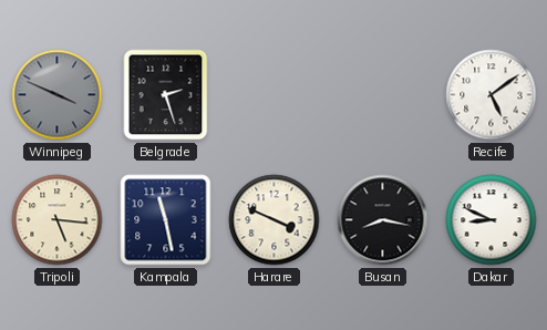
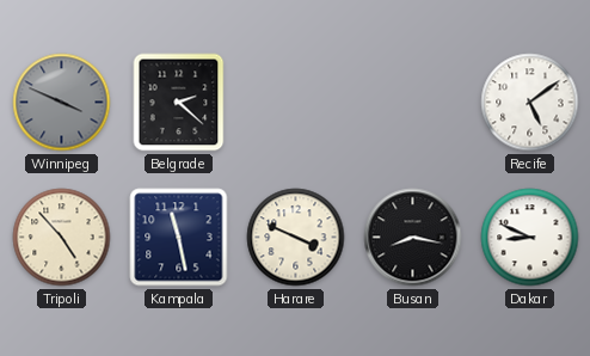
Belgrade: 2:27 -> 2:22 (179, 103)
Tripoli: 5:16 -> 4:53 (62, 238)
